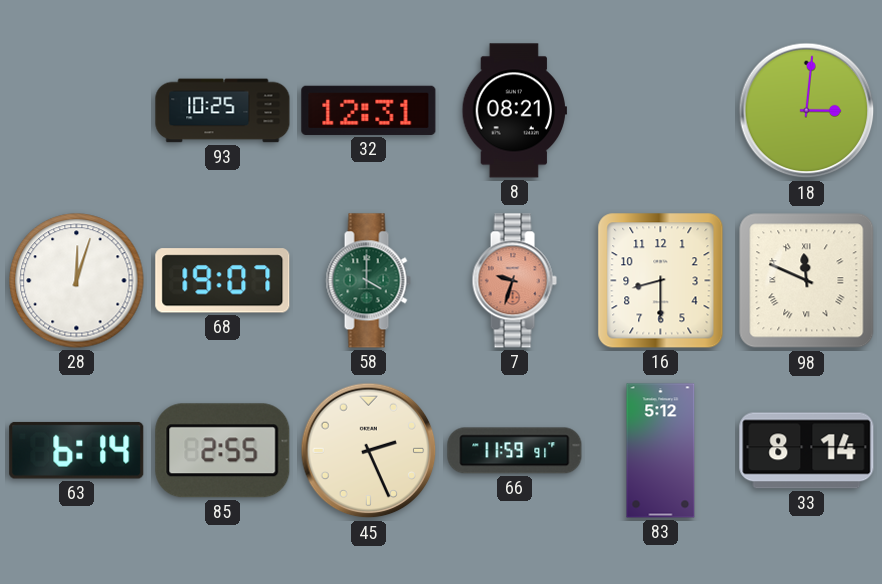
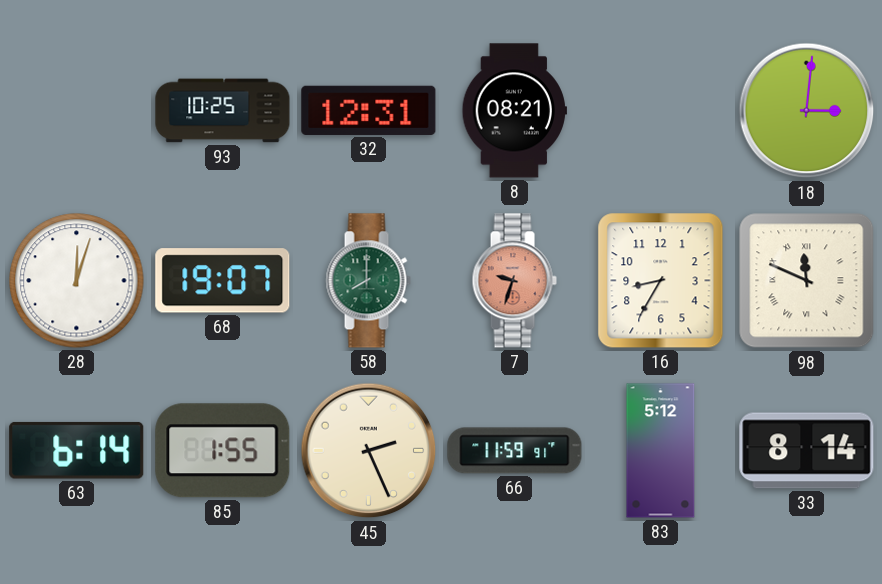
58: 4:00 -> 8:00 (368, 281)
16: 8:30 -> 8:35 (661, 281)
85: 2:55 -> 1:55 (223, 451)
